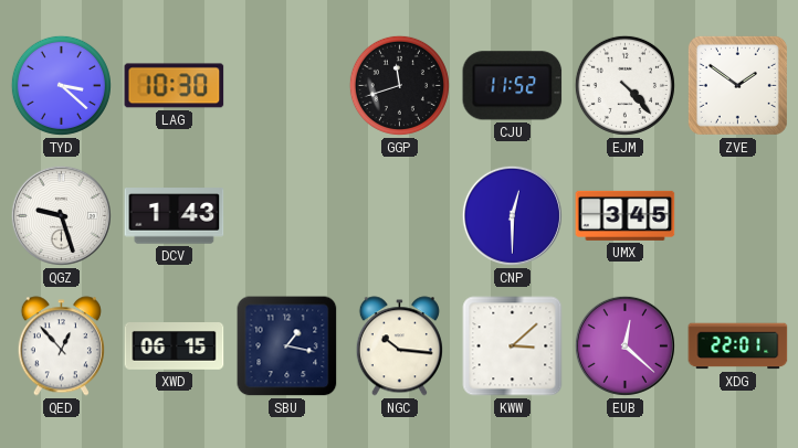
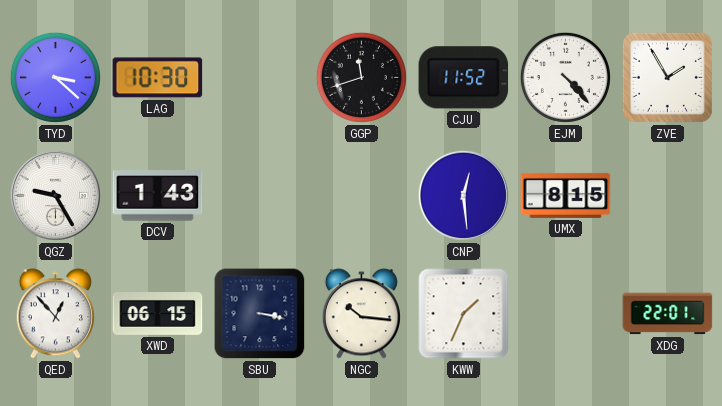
ZVE: 1:51 -> 1:55 (667, 77)
QGZ: 9:27 -> 9:25 (55, 195)
CNP: 12:30 -> 12:29 (463, 195)
UMX: 3:45 -> 8:15 (566, 195)
SBU: 1:17 -> 3:17 (260, 314)
KWW: 3:08 -> 1:34 (464, 314)
EUB: 12:22 -> none (624, 345)
